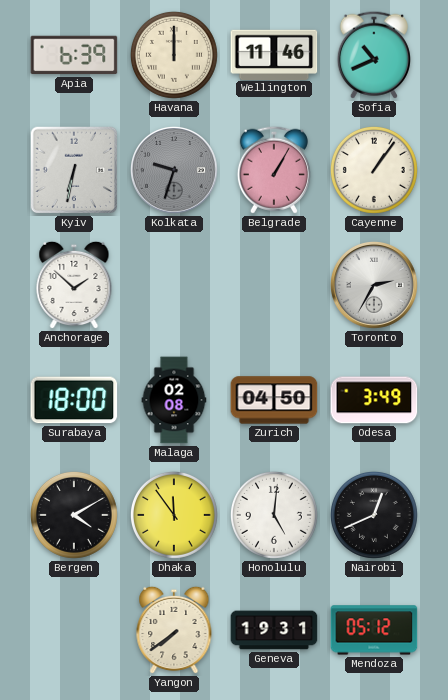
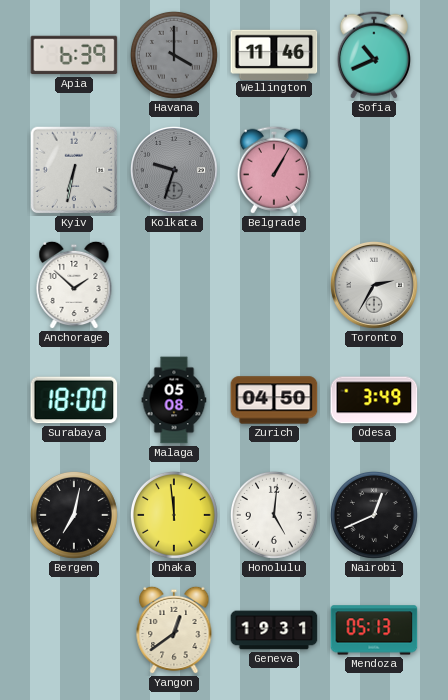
Havana: 12:00 -> 4:00 (174, 55)
Havana dial: cream -> grey (174, 55)
Cayenne: 1:06 -> none (374, 170)
Malaga: 02:08 -> 05:08 (174, 400)
Bergen: 4:10 -> 7:02 (74, 515)
Dhaka: 11:54 -> 11:59 (174, 515)
Yangon: 7:39 -> 12:39 (174, 630)
Mendoza: 05:12 -> 05:13 (374, 630)
